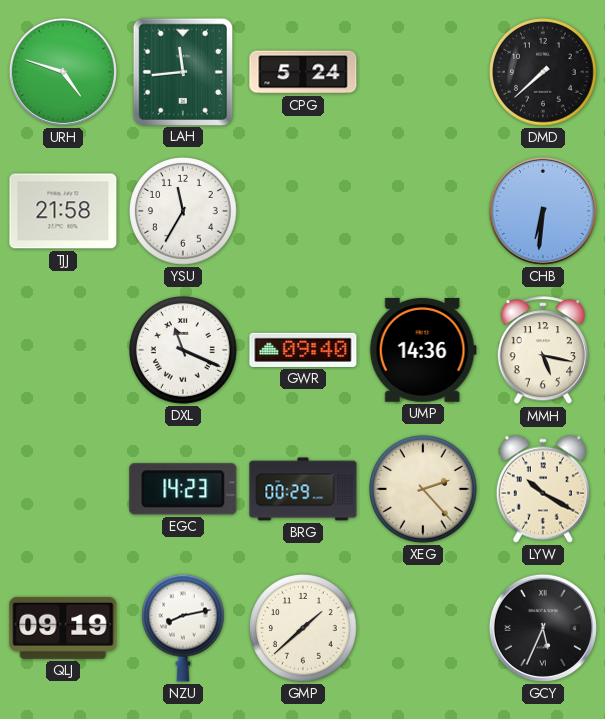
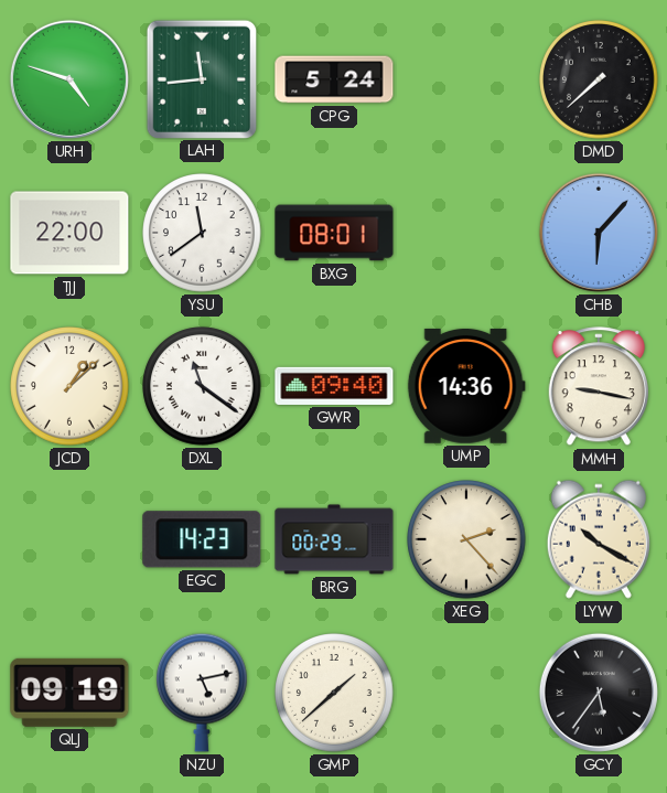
TJJ: 21:58 -> 22:00 (69, 233)
YSU: 11:35 -> 11:39 (202, 233)
BXG: none -> 08:01 (334, 233)
CHB: 6:31 -> 6:07 (599, 233)
JCD: none -> 1:08 (69, 386)
DXL: 11:19 -> 11:21 (202, 386)
MMH: 5:17 -> 9:17 (599, 387)
NZU: 8:13 -> 5:13 (203, 693)
GCY: 5:34 -> 5:36 (599, 693)
